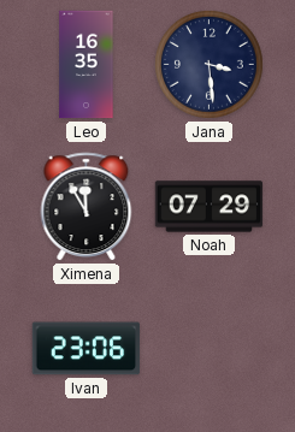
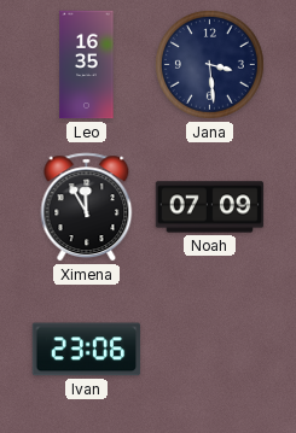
Noah: 07:29 -> 07:09 (210, 207)
